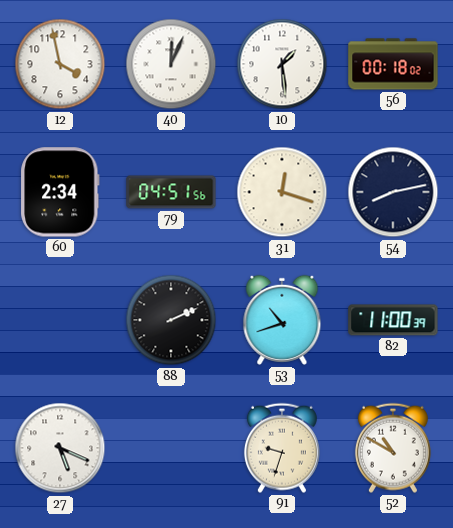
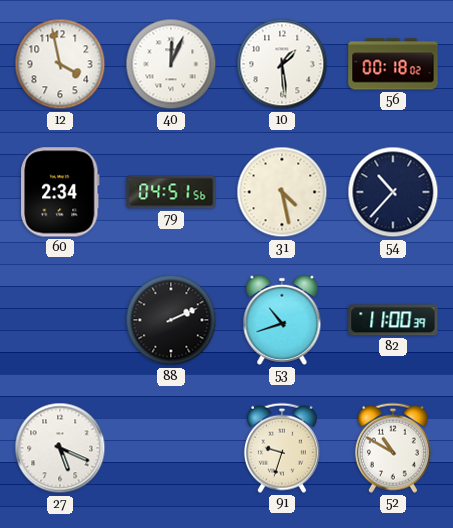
31: 12:18 -> 4:28 (282, 192)
54: 8:13 -> 10:37 (393, 192)
